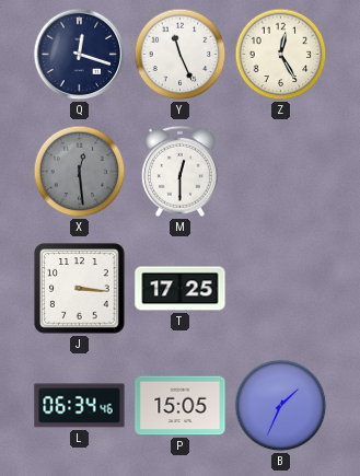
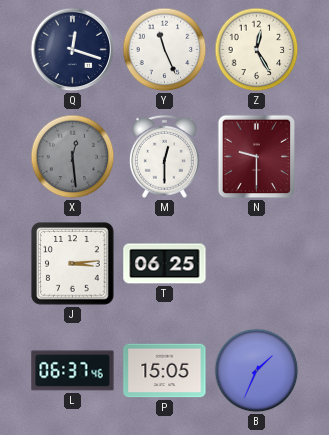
N: none -> 9:30 (257, 157)
J: 3:16 -> 3:14 (73, 264)
T: 17:25 -> 06:25 (165, 264)
L: 06:34 -> 06:37 (73, 371)
